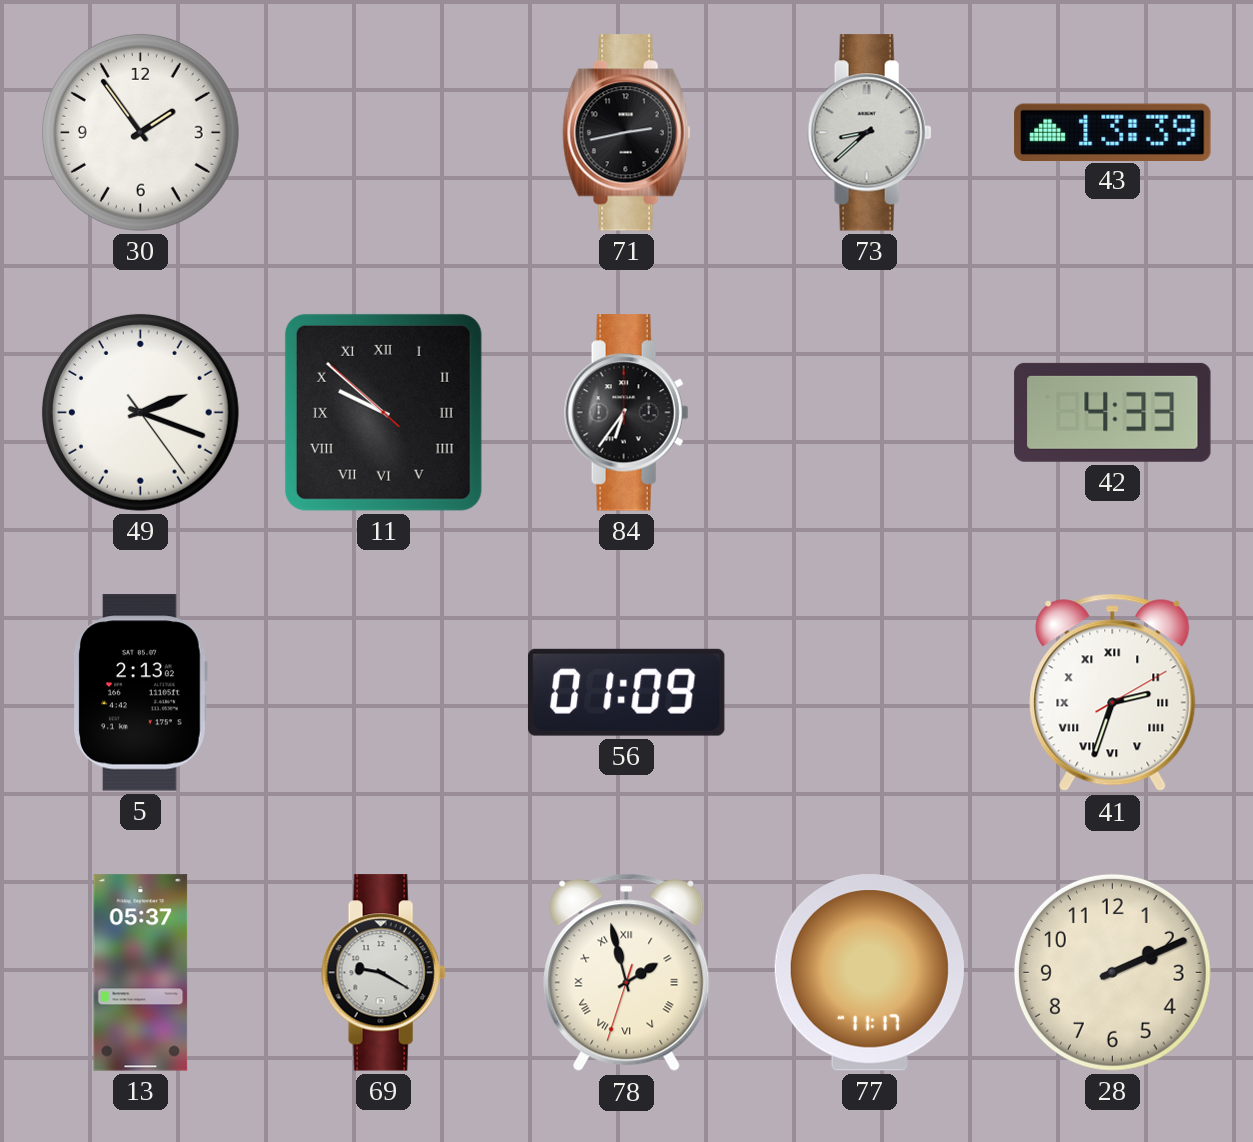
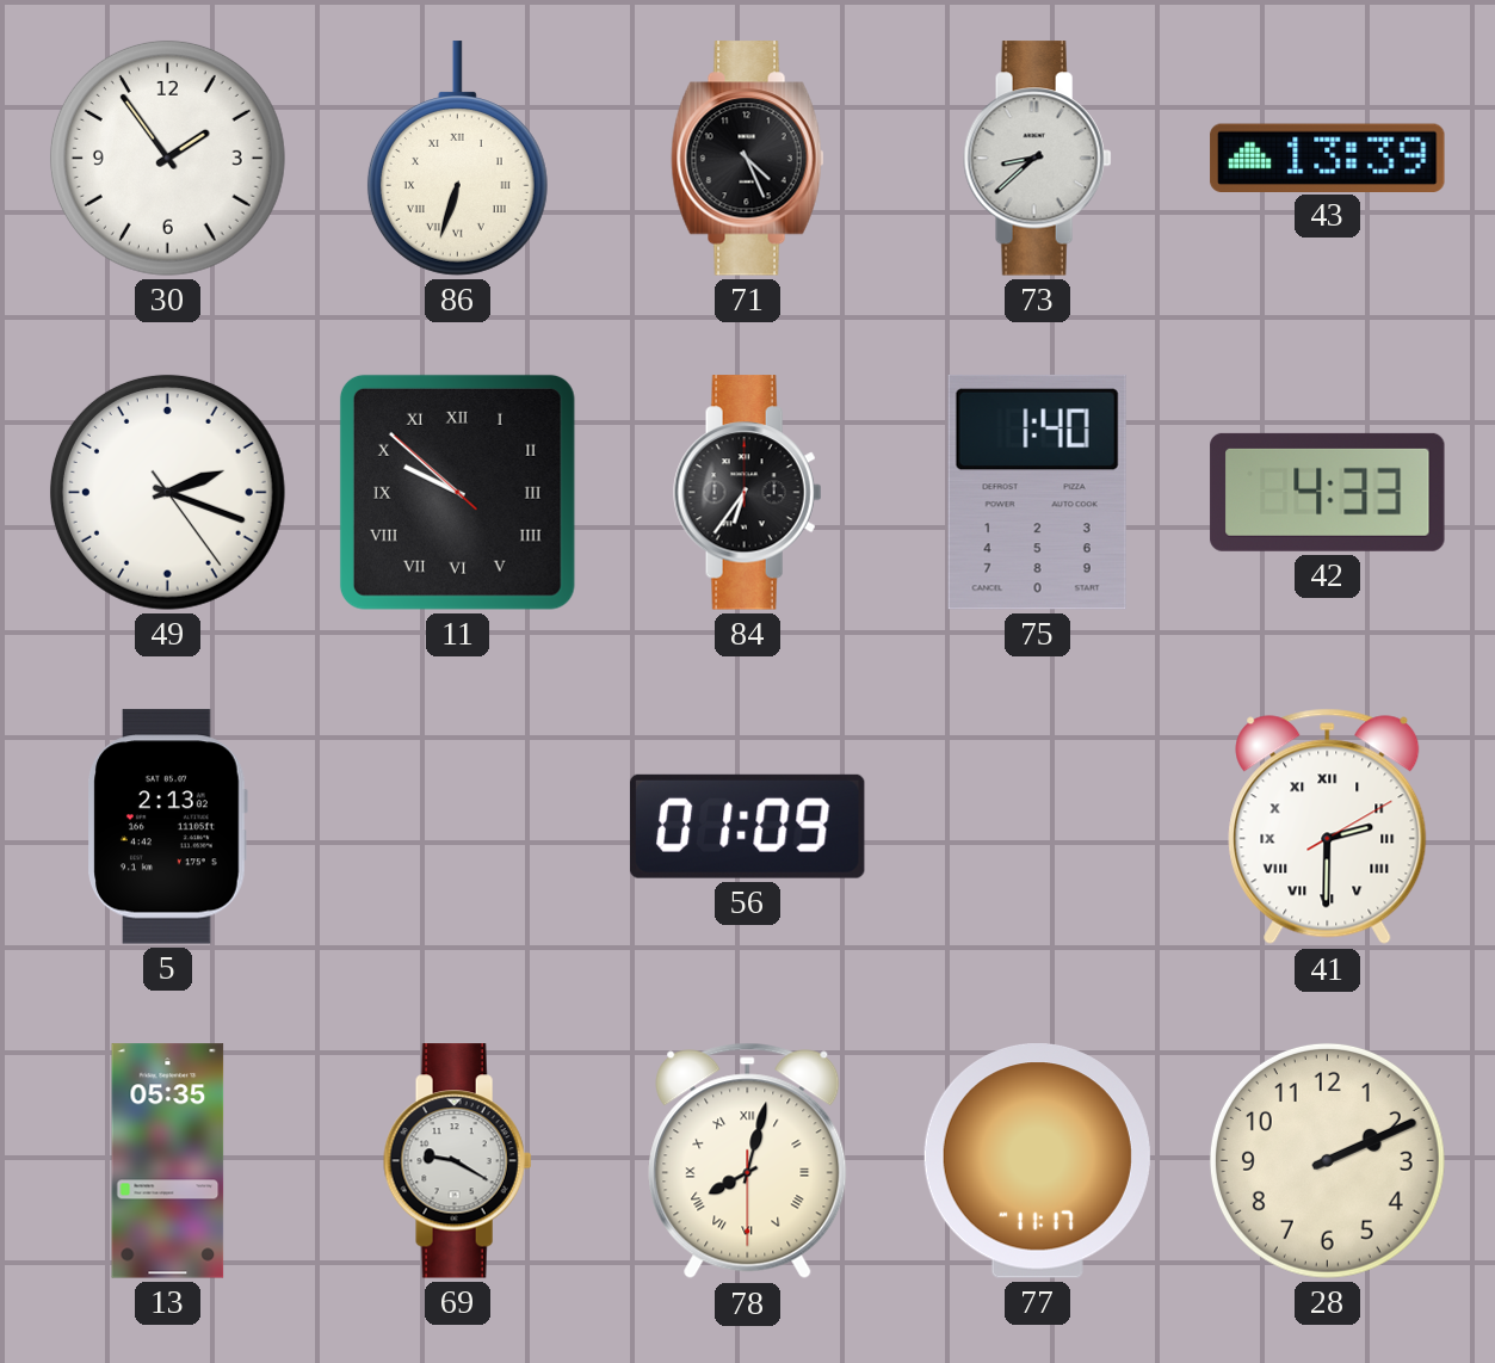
86: none -> 6:33 (457, 159)
71: 2:43 -> 4:26 (748, 159)
75: none -> 1:40 (1037, 492)
41: 2:33 -> 2:30 (1328, 827)
13: 05:37 -> 05:35 (168, 1161)
78: 1:57 -> 8:02 (748, 1161)
